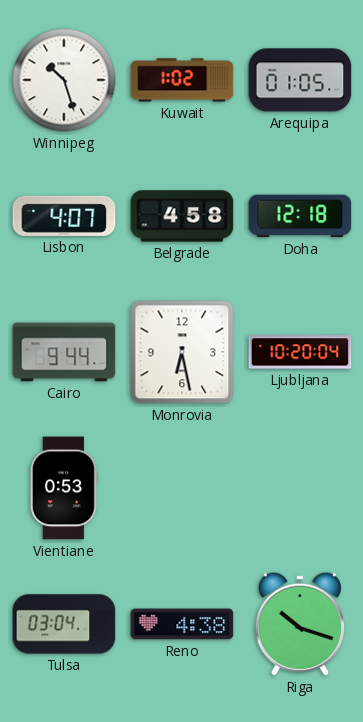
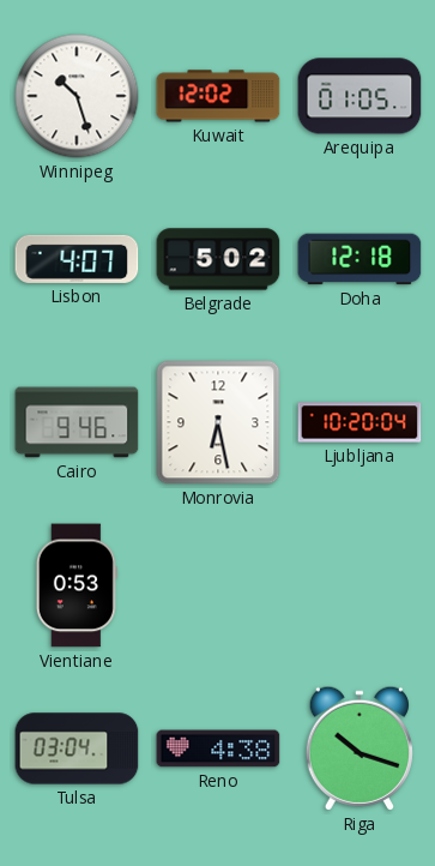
Kuwait: 1:02 -> 12:02 (218, 96)
Belgrade: 4:58 -> 5:02 (218, 259)
Cairo: 9:44 -> 9:46 (77, 422)
